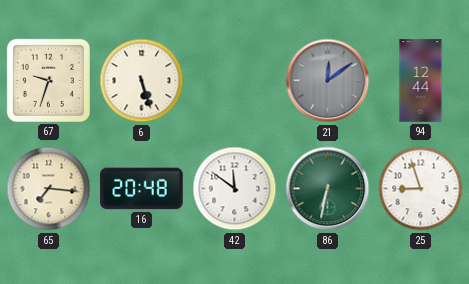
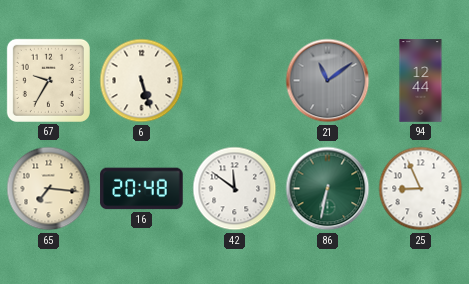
67: 9:33 -> 9:35 (48, 80)
21: 12:09 -> 11:09 (328, 81)
25: 8:57 -> 8:56 (421, 189)
